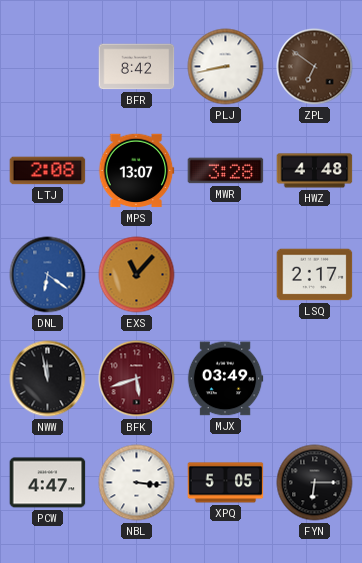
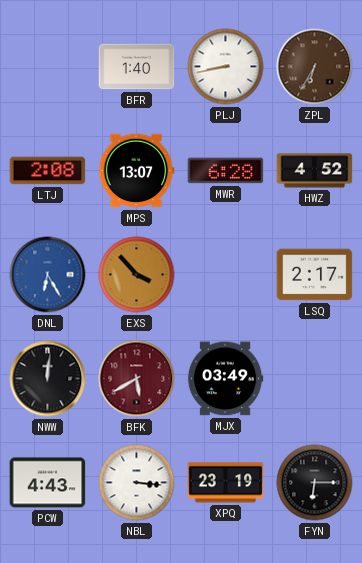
BFR: 8:42 -> 1:40 (137, 67)
ZPL: 6:51 -> 6:35 (315, 67)
MWR: 3:28 -> 6:28 (226, 171)
HWZ: 4:48 -> 4:52 (315, 171)
DNL: 6:21 -> 6:25 (48, 275)
EXS: 11:07 -> 3:53 (137, 275)
NWW: 11:58 -> 12:01 (48, 379)
BFK: 5:42 -> 5:40 (137, 379)
PCW: 4:47 -> 4:43 (48, 483)
XPQ: 5:05 -> 23:19 (226, 483)
